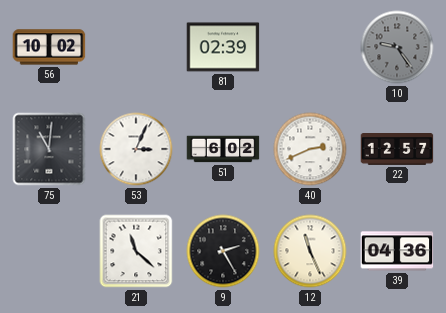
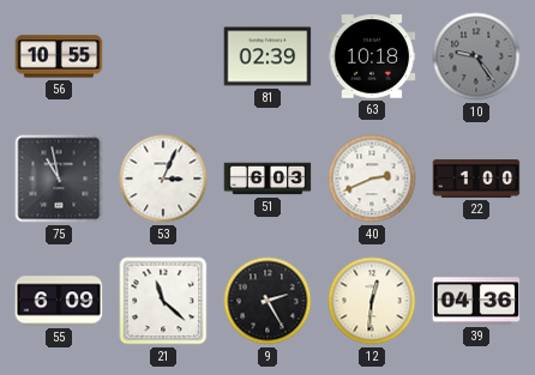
56: 10:02 -> 10:55 (59, 56)
63: none -> 10:18 (372, 56)
75: 11:01 -> 10:58 (59, 179)
51: 6:02 -> 6:03 (267, 179)
22: 12:57 -> 1:00 (476, 180)
55: none -> 6:09 (59, 301)
12: 11:26 -> 12:31 (372, 301)
